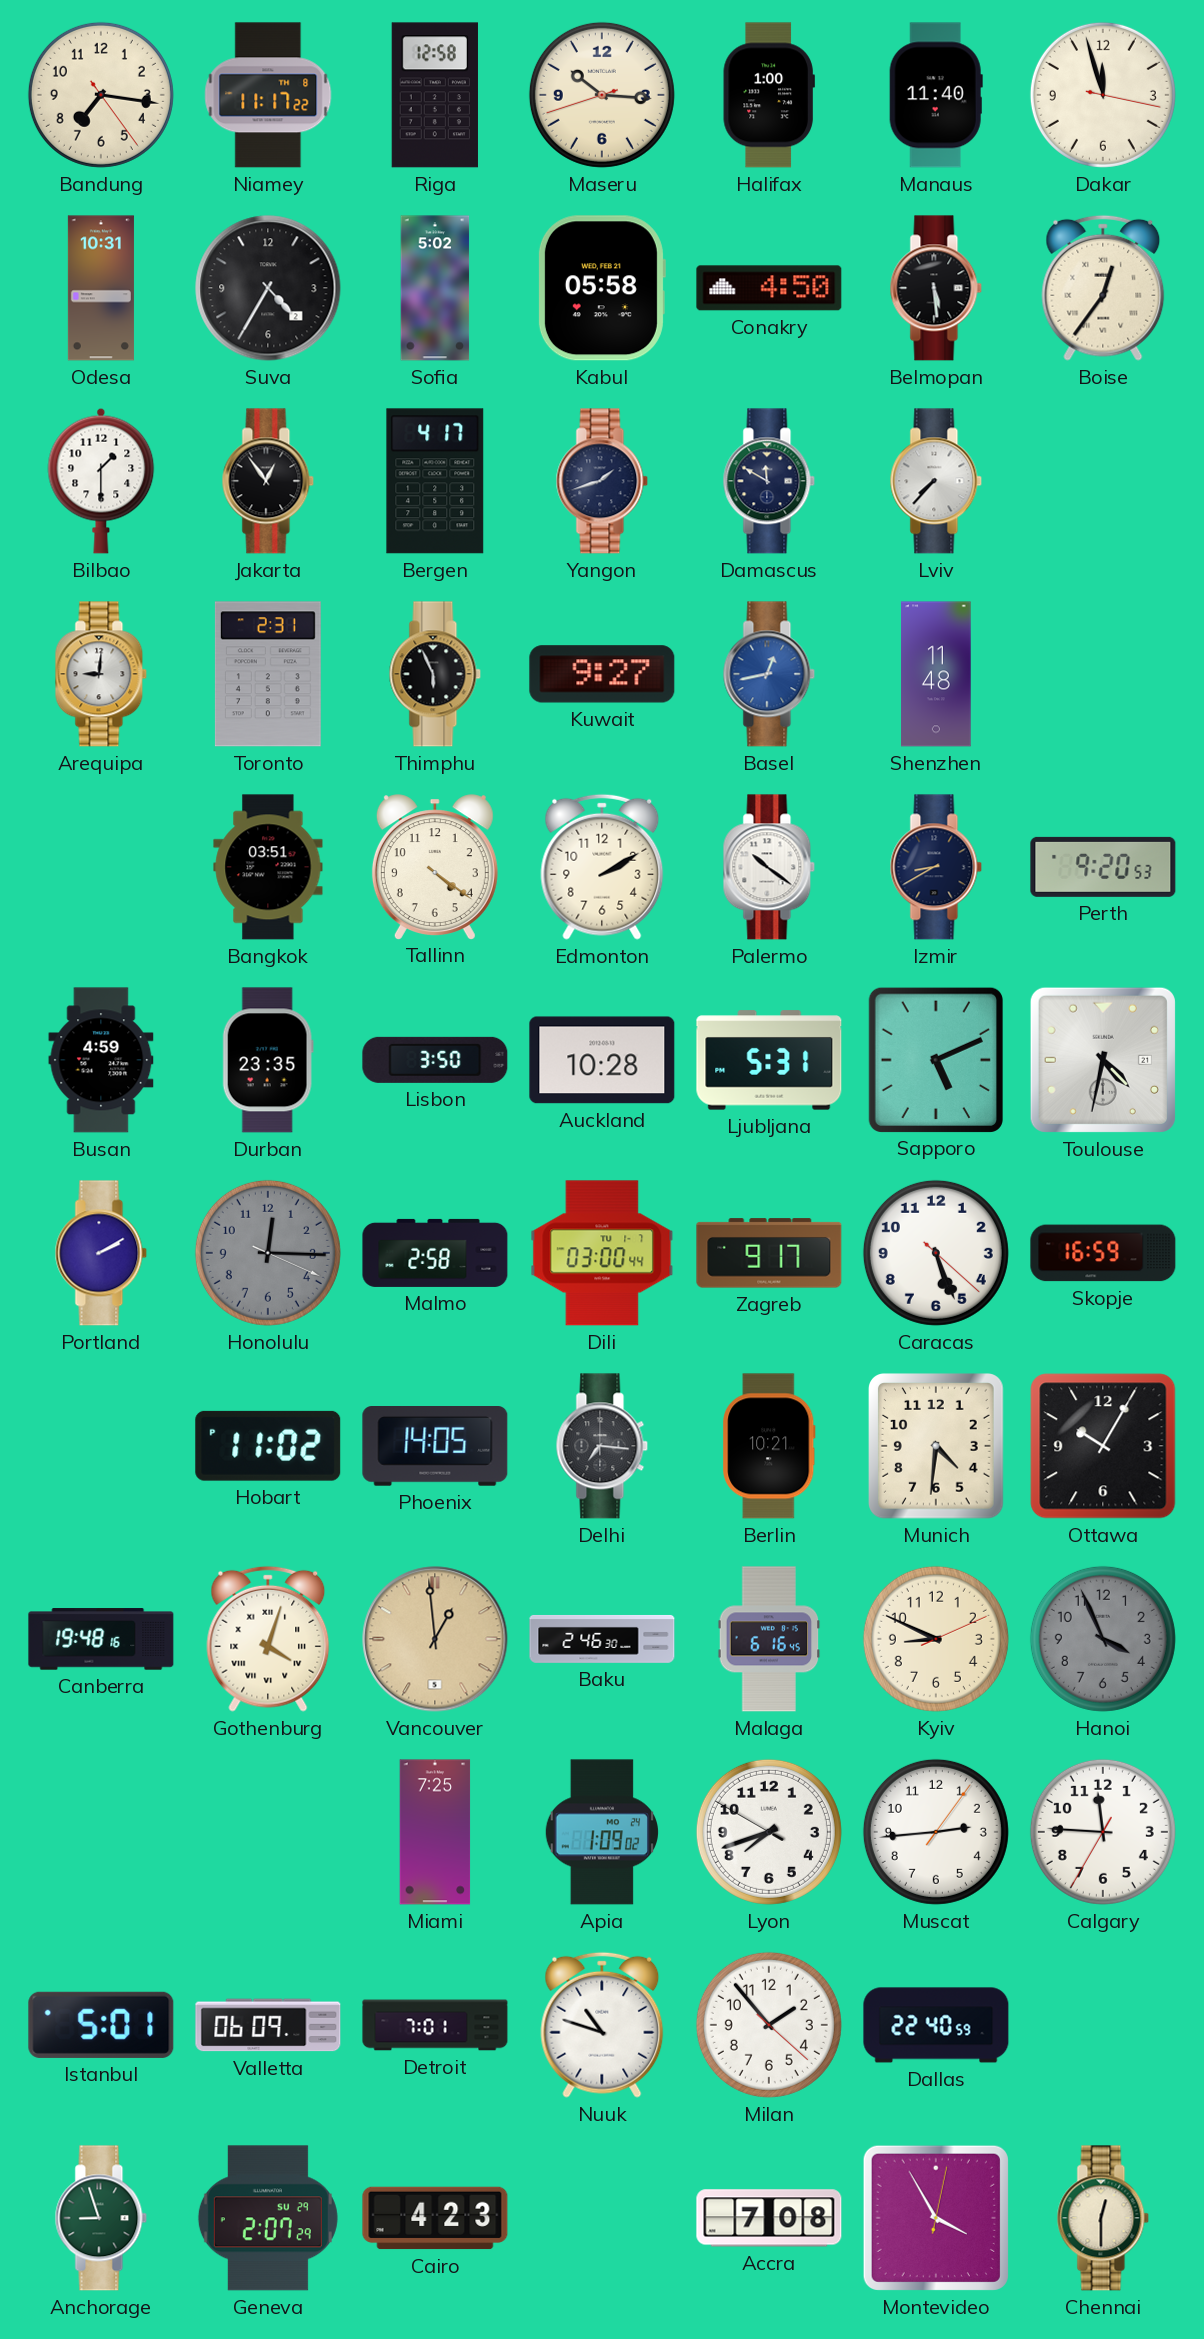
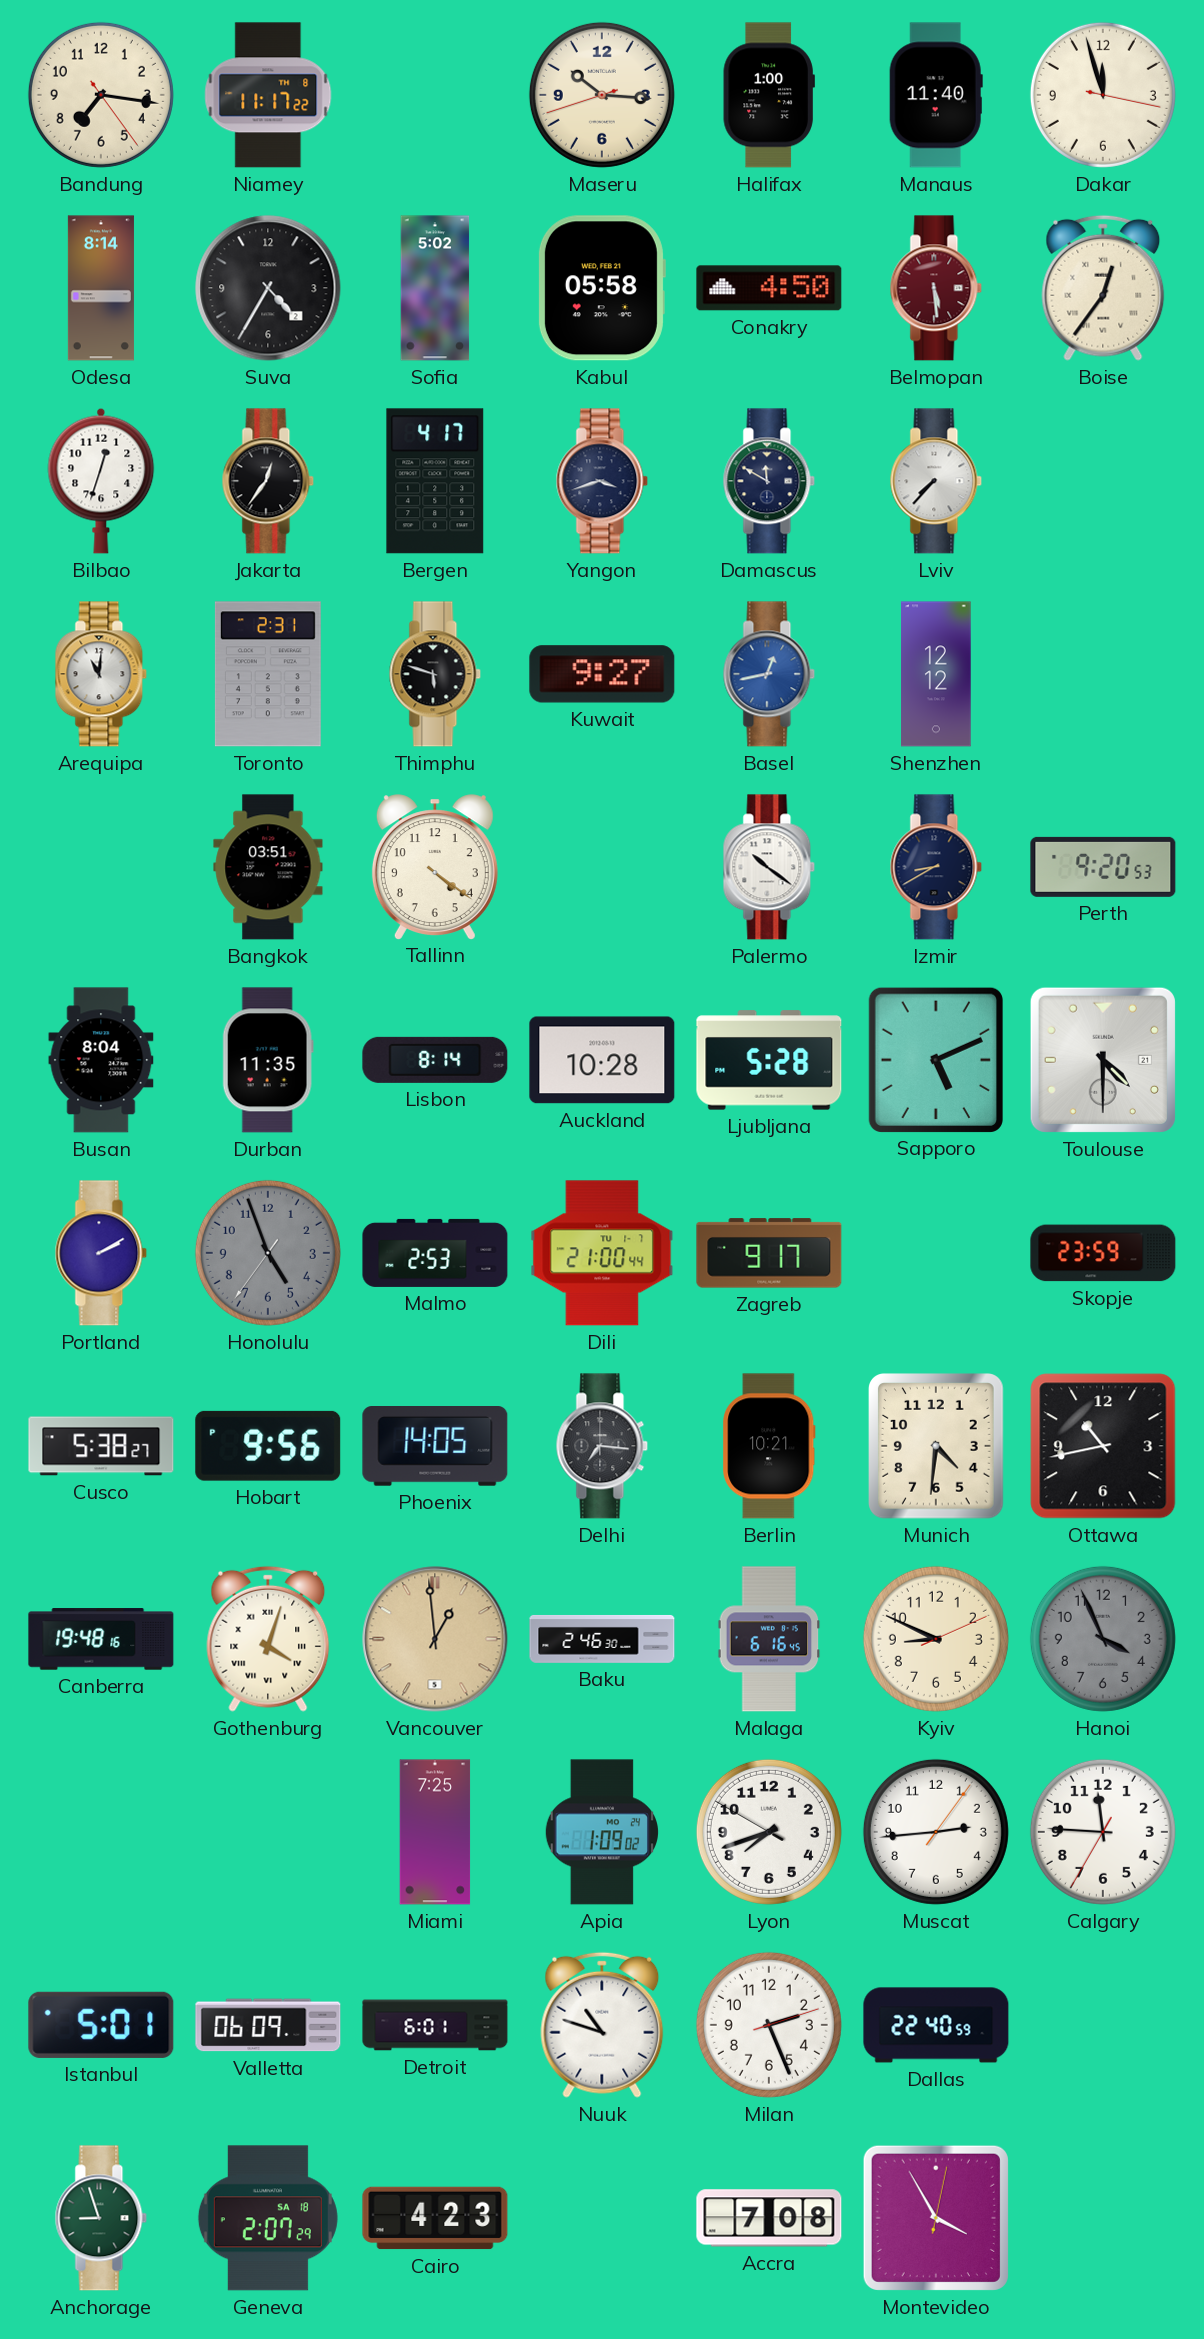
Riga: 12:58 -> none (435, 95)
Odesa: 10:31 -> 8:14 (101, 288)
Belmopan dial: black -> burgundy (936, 288)
Bilbao: 1:30 -> 12:33 (101, 481)
Jakarta: 12:54 -> 12:36 (268, 481)
Yangon: 1:42 -> 3:42 (602, 481)
Arequipa: 9:01 -> 11:01 (101, 674)
Thimphu: 5:56 -> 5:48 (435, 674)
Shenzhen: 11:48 -> 12:12 (936, 674)
Edmonton: 2:10 -> none (602, 867)
Busan: 4:59 -> 8:04 (101, 1060)
Durban: 23:35 -> 11:35 (268, 1060)
Lisbon: 3:50 -> 8:14 (435, 1060)
Ljubljana: 5:31 -> 5:28 (769, 1060)
Toulouse: 4:32 -> 4:30 (1103, 1060)
Honolulu: 12:15 -> 4:56 (268, 1253)
Malmo: 2:58 -> 2:53 (435, 1253)
Dili: 03:00 -> 21:00 (602, 1253)
Caracas: 5:26 -> none (936, 1253)
Skopje: 16:59 -> 23:59 (1103, 1253)
Cusco: none -> 5:38 (101, 1446)
Hobart: 11:02 -> 9:56 (268, 1446)
Ottawa: 10:05 -> 10:43 (1103, 1446)
Detroit: 7:01 -> 6:01 (435, 2025)
Milan: 1:53 -> 2:26 (769, 2025)
Geneva date: SU 29 -> SA 18 (268, 2218)
Chennai: 12:30 -> none (1103, 2218)
